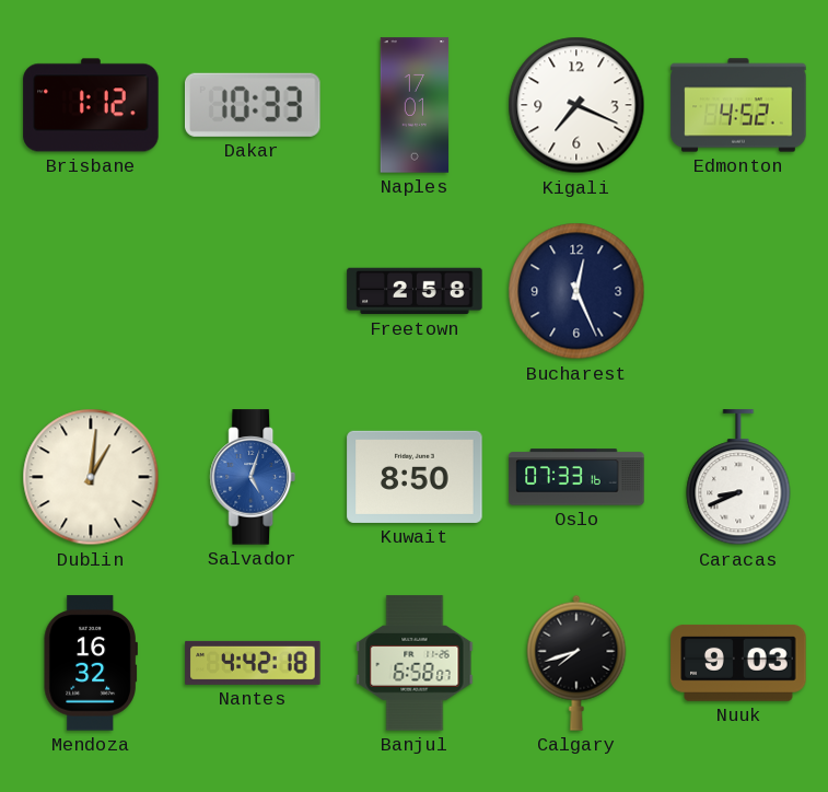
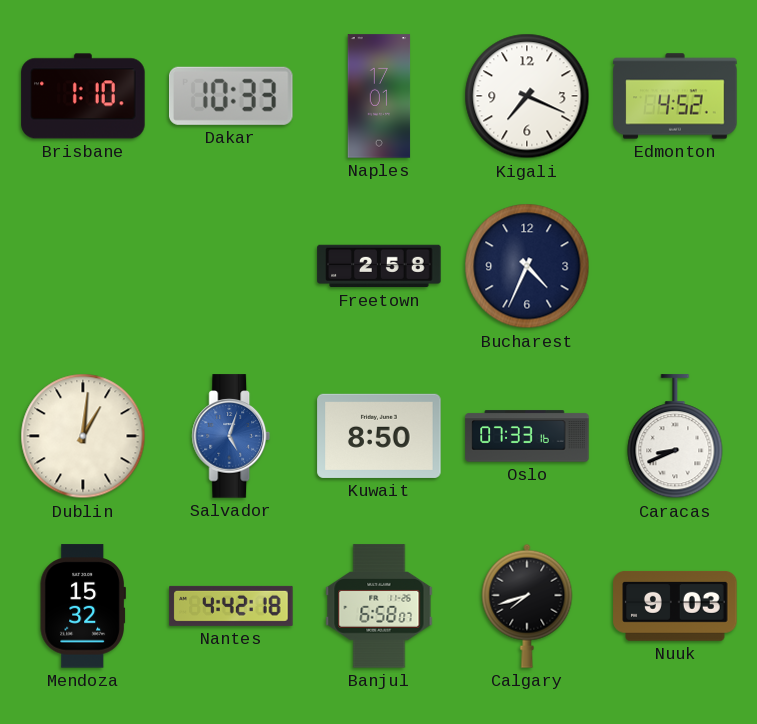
Brisbane: 1:12 -> 1:10 (83, 96)
Bucharest: 12:26 -> 4:34 (527, 266)
Mendoza: 16:32 -> 15:32 (83, 606)
